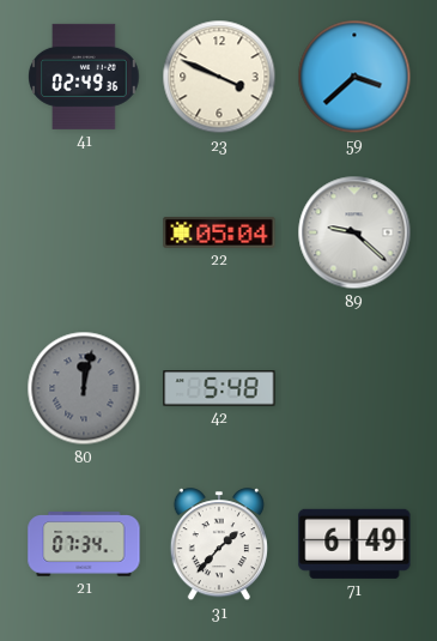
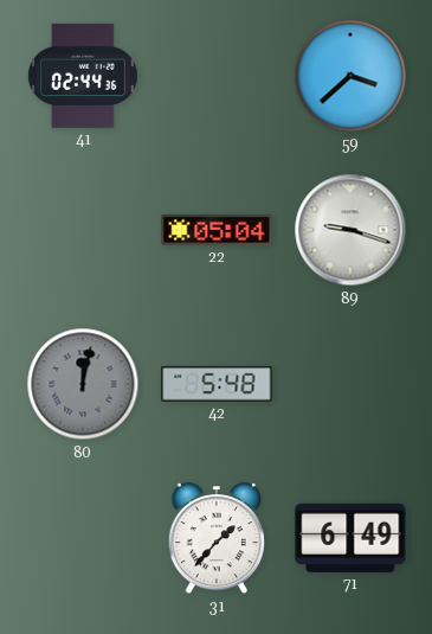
41: 02:49 -> 02:44 (83, 76)
23: 3:49 -> none (219, 77)
89: 9:22 -> 9:18 (350, 230)
21: 07:34 -> none (84, 544)
